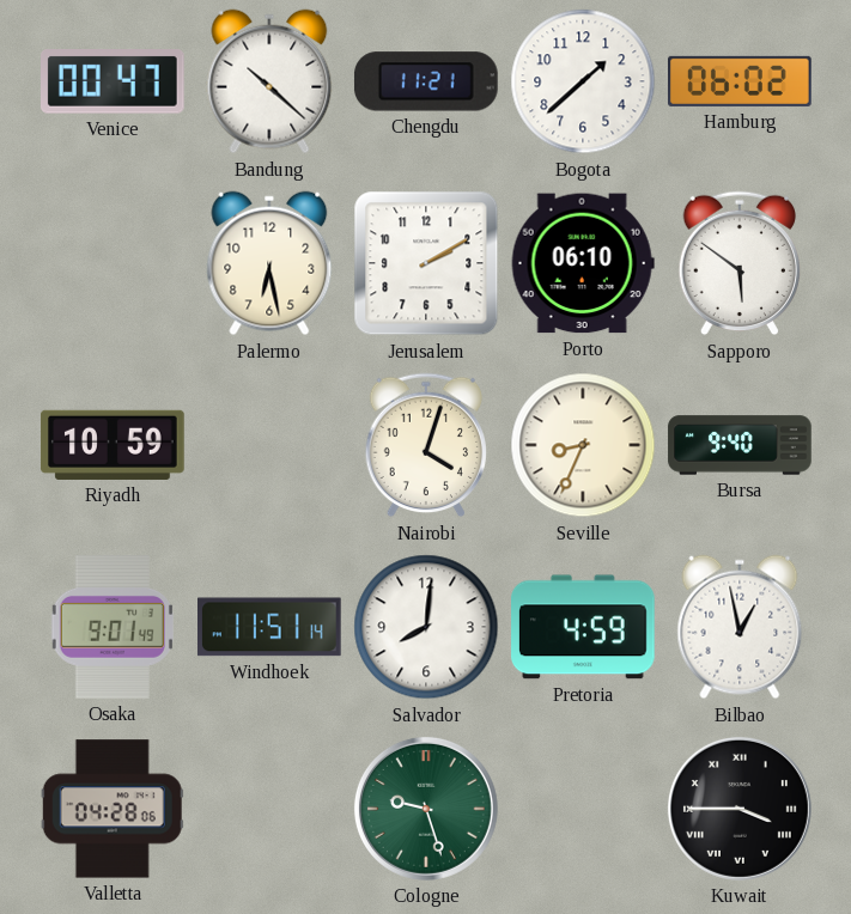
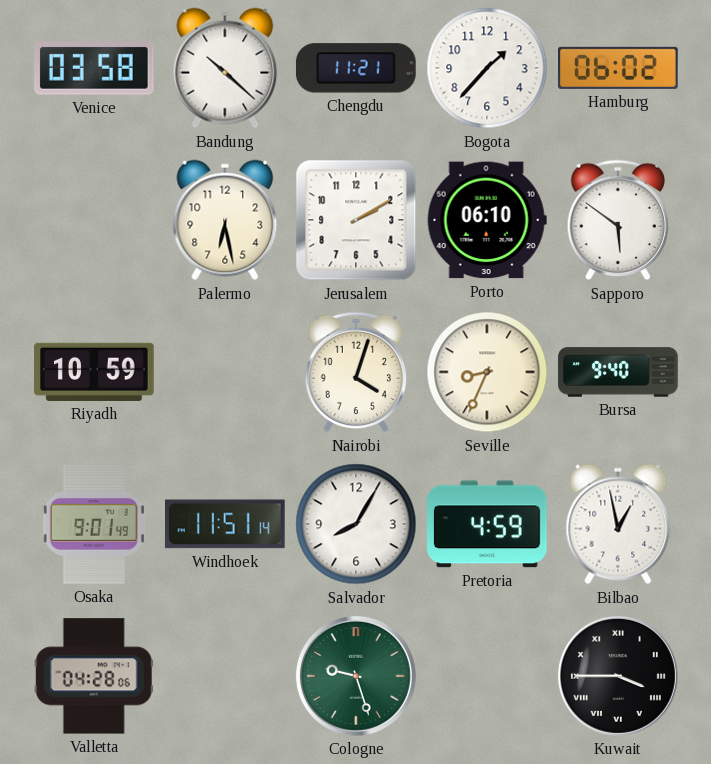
Venice: 00:47 -> 03:58 (95, 68)
Bogota: 1:38 -> 1:37 (487, 68)
Salvador: 8:01 -> 8:05 (356, 524)
